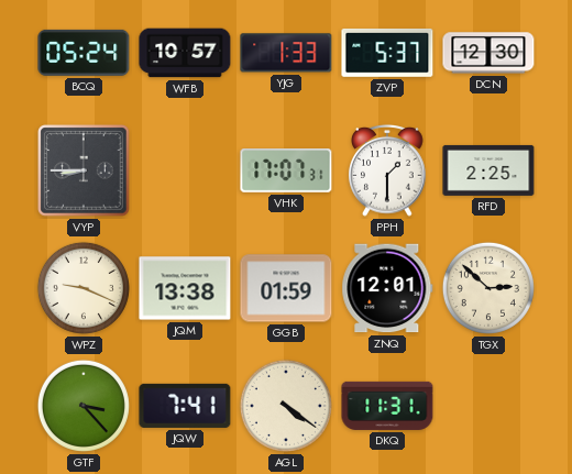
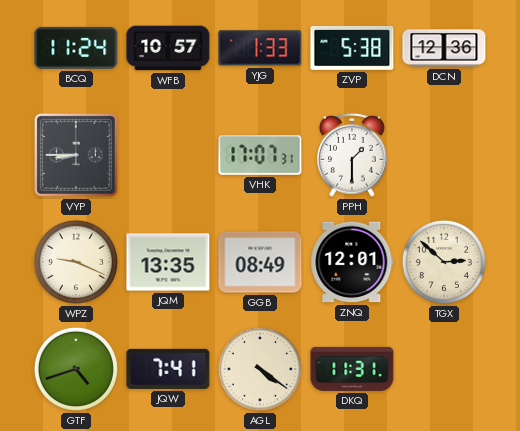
BCQ: 05:24 -> 11:24 (76, 48)
ZVP: 5:37 -> 5:38 (352, 48)
DCN: 12:30 -> 12:36 (444, 48)
RFD: 2:25 -> none (488, 170)
JQM: 13:38 -> 13:35 (168, 262)
GGB: 01:59 -> 08:49 (260, 262)
GTF: 3:23 -> 4:42 (76, 369)
